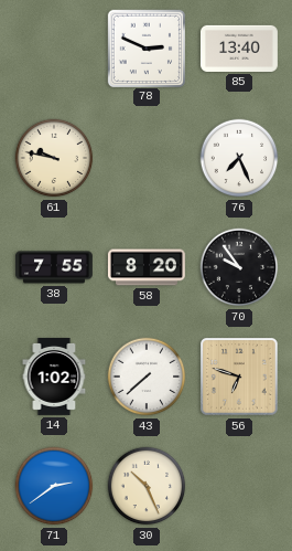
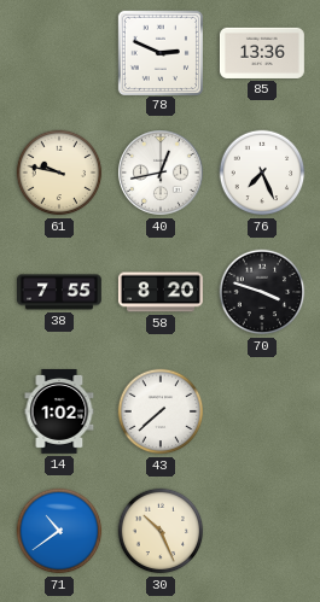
85: 13:40 -> 13:36 (262, 53)
40: none -> 12:43 (162, 174)
70: 9:54 -> 3:48 (262, 292)
56: 6:48 -> none (240, 378)
71: 2:39 -> 10:39 (59, 531)
